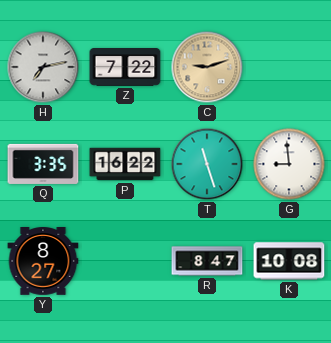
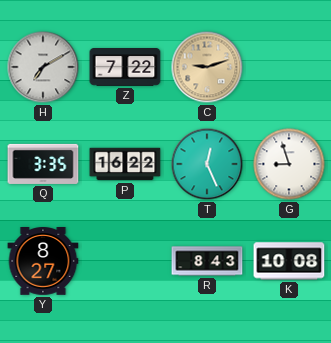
H: 7:13 -> 7:10 (43, 67)
T: 11:27 -> 12:26 (207, 164)
G: 8:59 -> 8:57 (289, 164)
R: 8:47 -> 8:43 (207, 261)
